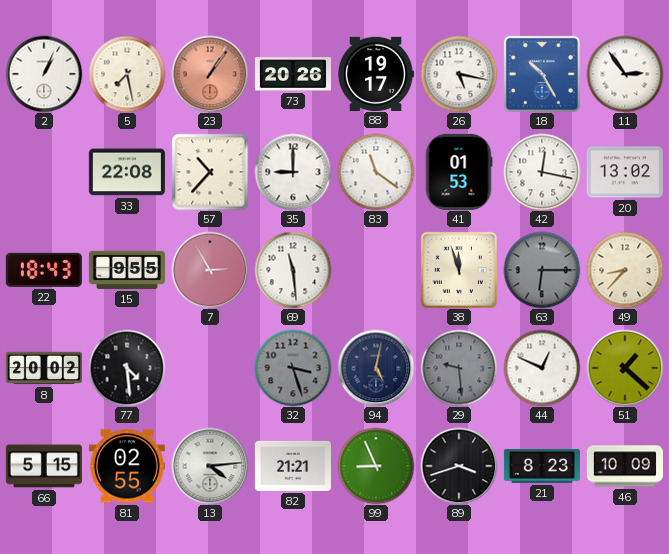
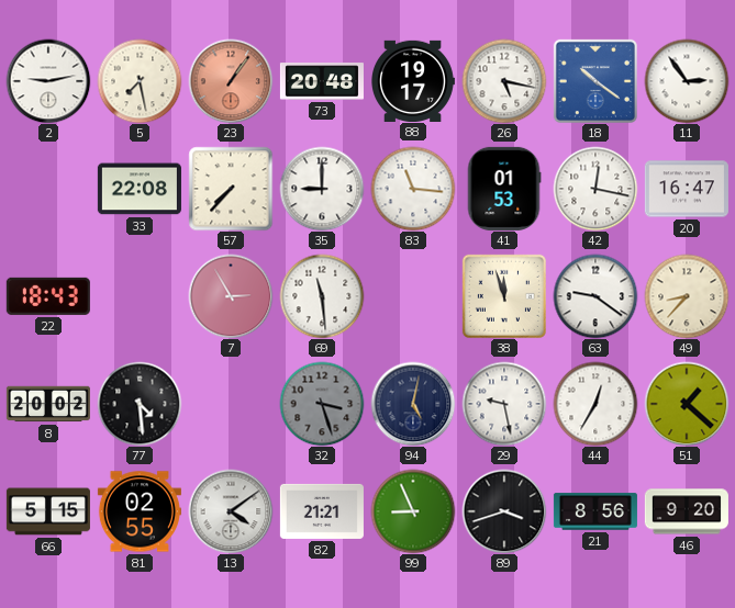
2: 1:04 -> 9:13 (48, 81)
73: 20:26 -> 20:48 (322, 81)
18: 10:25 -> 10:21 (595, 81)
57: 10:37 -> 7:37 (231, 189)
83: 11:21 -> 11:16 (413, 189)
20: 13:02 -> 16:47 (687, 189)
15: 9:55 -> none (127, 270)
63: 6:15 -> 9:21 (595, 296)
63 dial: grey -> white (595, 296)
29: 9:29 -> 9:28 (504, 404)
29 dial: grey -> white (504, 404)
44: 12:49 -> 12:35 (595, 404)
13: 4:14 -> 4:09 (231, 511)
21: 8:23 -> 8:56 (595, 511)
46: 10:09 -> 9:20 (687, 511)
